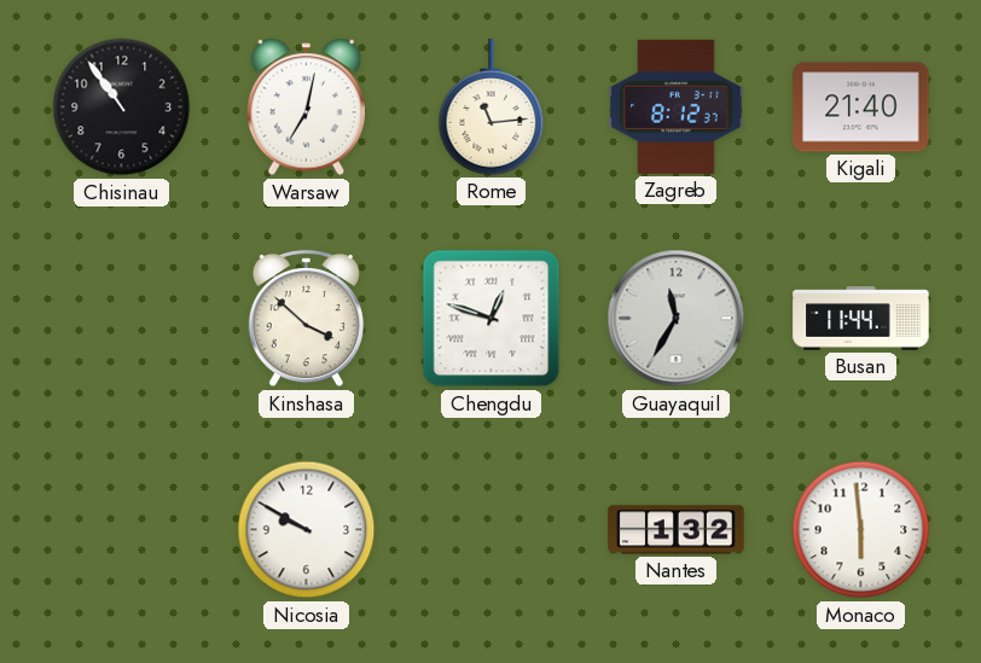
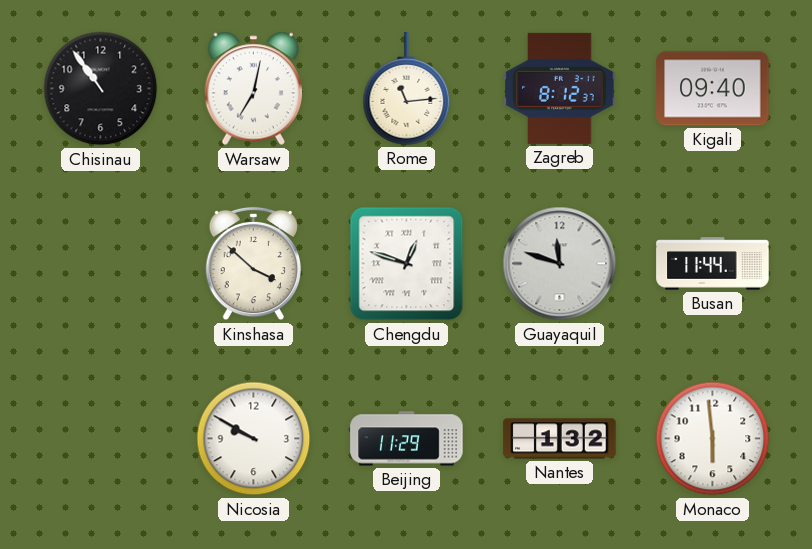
Kigali: 21:40 -> 09:40 (713, 89)
Guayaquil: 11:35 -> 11:48 (560, 264)
Beijing: none -> 11:29 (407, 439)
